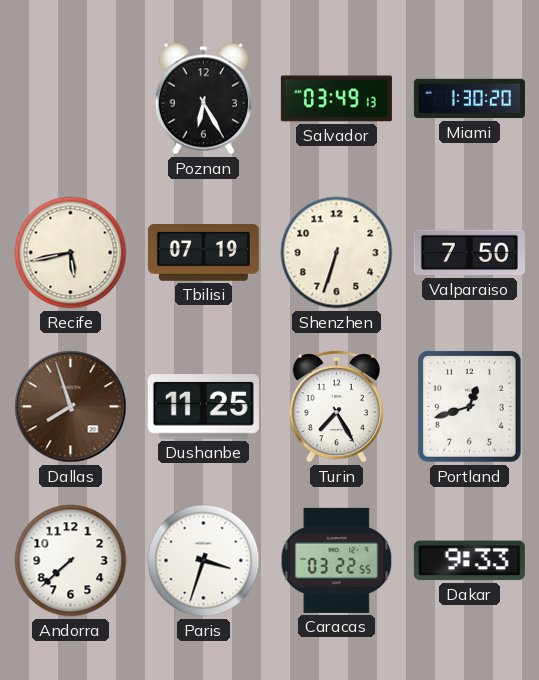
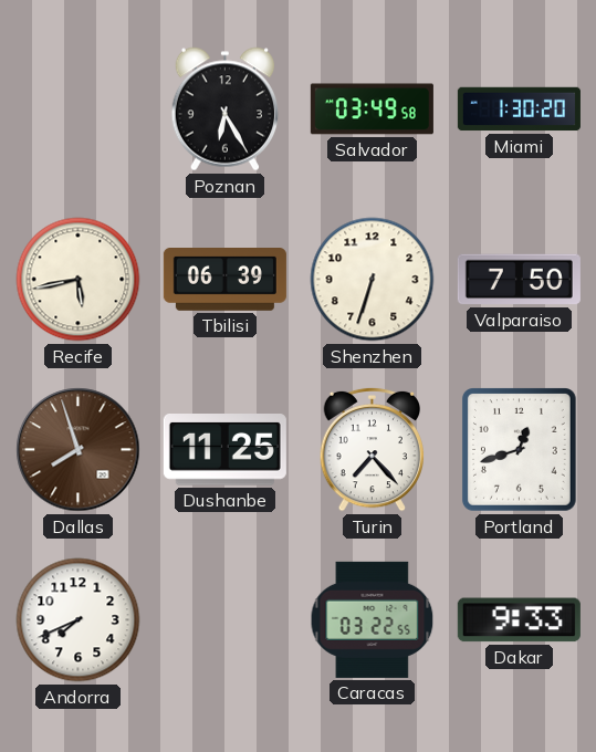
Salvador: 03:49:13 -> 03:49:58 (372, 109)
Tbilisi: 07:19 -> 06:39 (224, 280)
Turin: 7:25 -> 7:23 (373, 449)
Andorra: 7:38 -> 7:41 (79, 620)
Paris: 3:33 -> none (204, 561)
